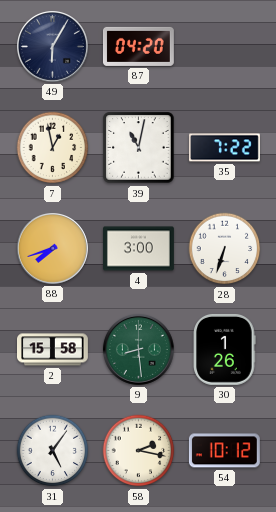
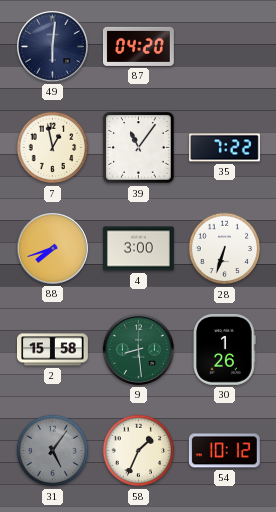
49: 6:05 -> 6:01 (52, 46)
39: 11:02 -> 11:06 (139, 148)
31 dial: white -> grey (53, 451)
58: 2:17 -> 1:34 (139, 451)
